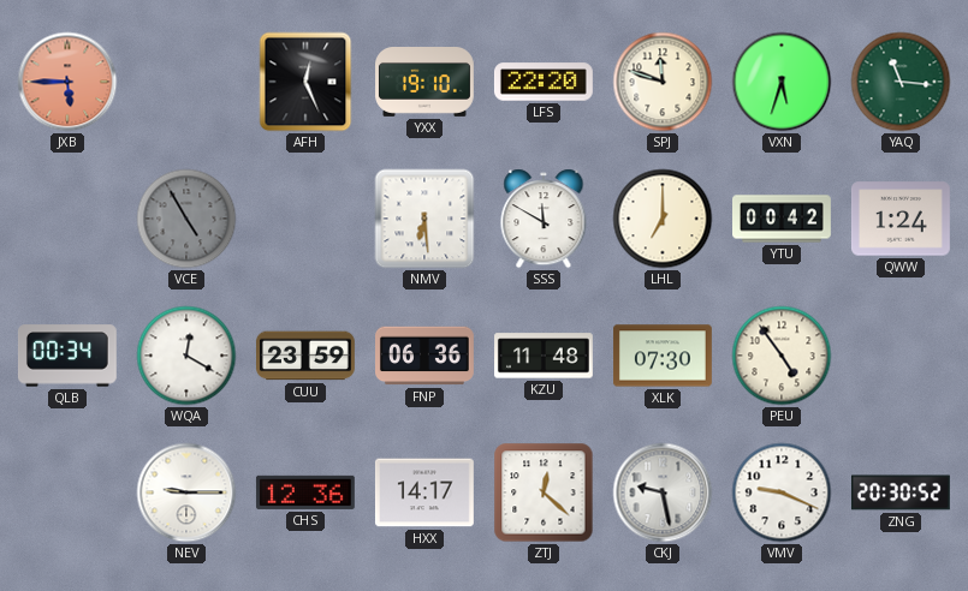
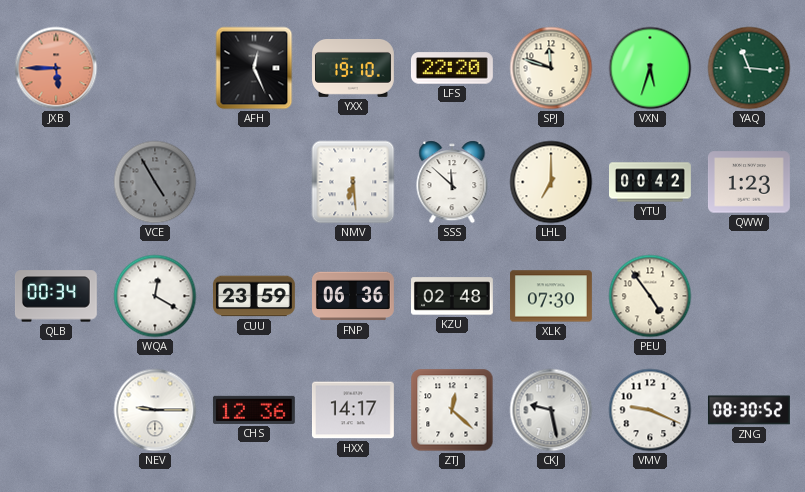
SSS: 11:50 -> 11:52 (452, 182)
QWW: 1:24 -> 1:23 (749, 182)
KZU: 11:48 -> 02:48 (453, 296)
ZNG: 20:30 -> 08:30 (749, 410)
